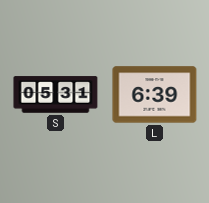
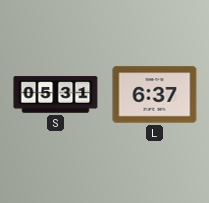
L: 6:39 -> 6:37 (155, 95)
